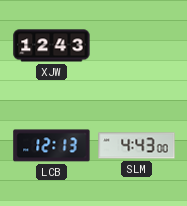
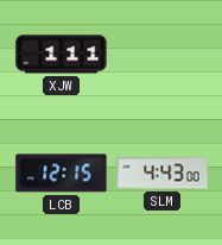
XJW: 12:43 -> 1:11 (62, 55)
LCB: 12:13 -> 12:15 (62, 174)
